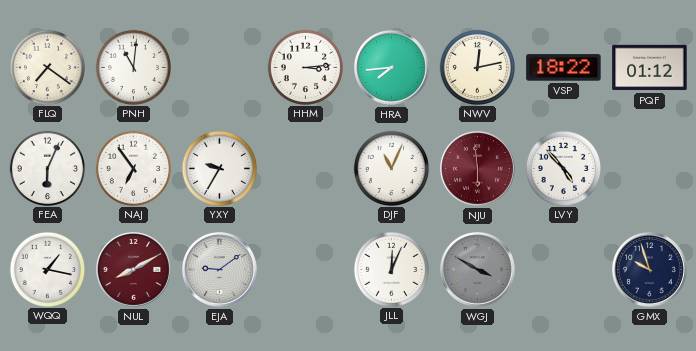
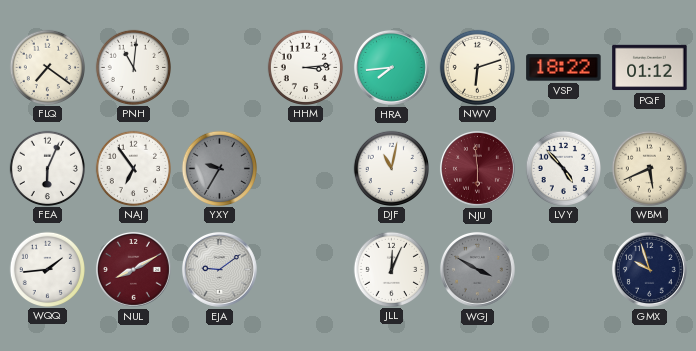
NWV: 12:13 -> 6:12 (478, 67)
YXY dial: white -> grey (220, 168)
DJF: 11:04 -> 11:02 (392, 168)
WBM: none -> 5:41 (650, 168)
WQQ: 1:17 -> 1:44 (48, 269)
